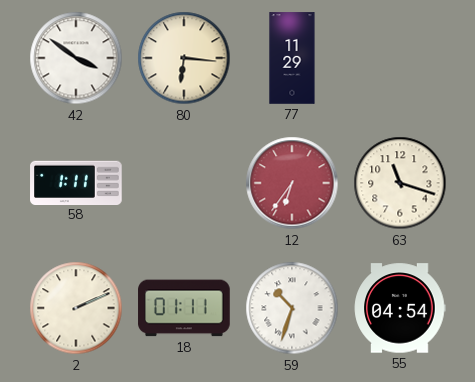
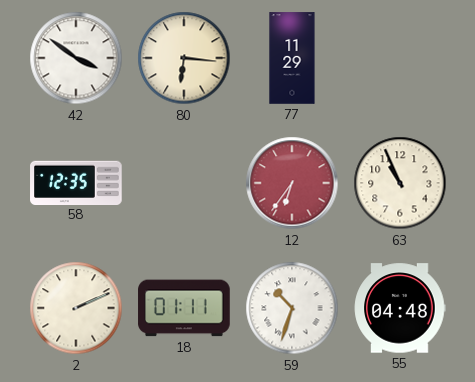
58: 1:11 -> 12:35 (76, 182)
63: 11:18 -> 10:56 (400, 183)
55: 04:54 -> 04:48 (400, 308)
